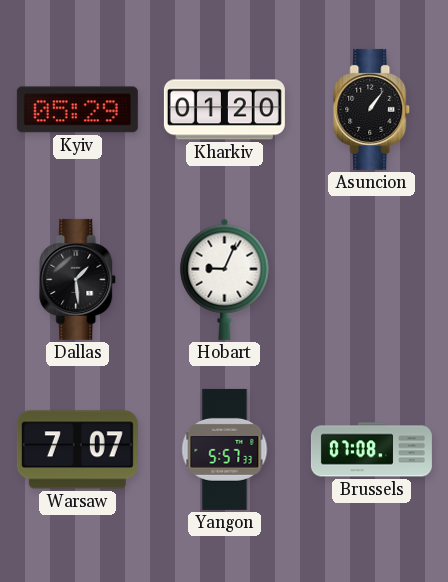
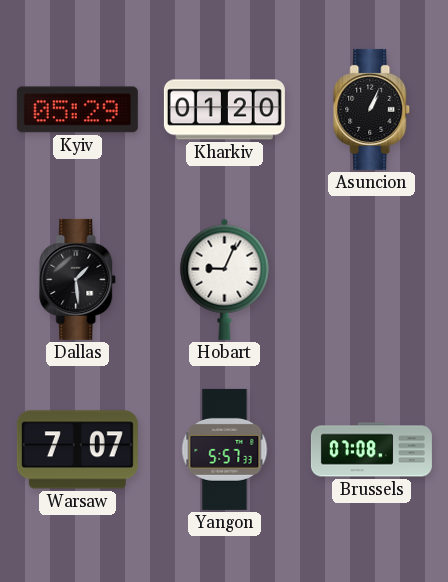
Asuncion: 1:06 -> 1:04 (372, 109)
